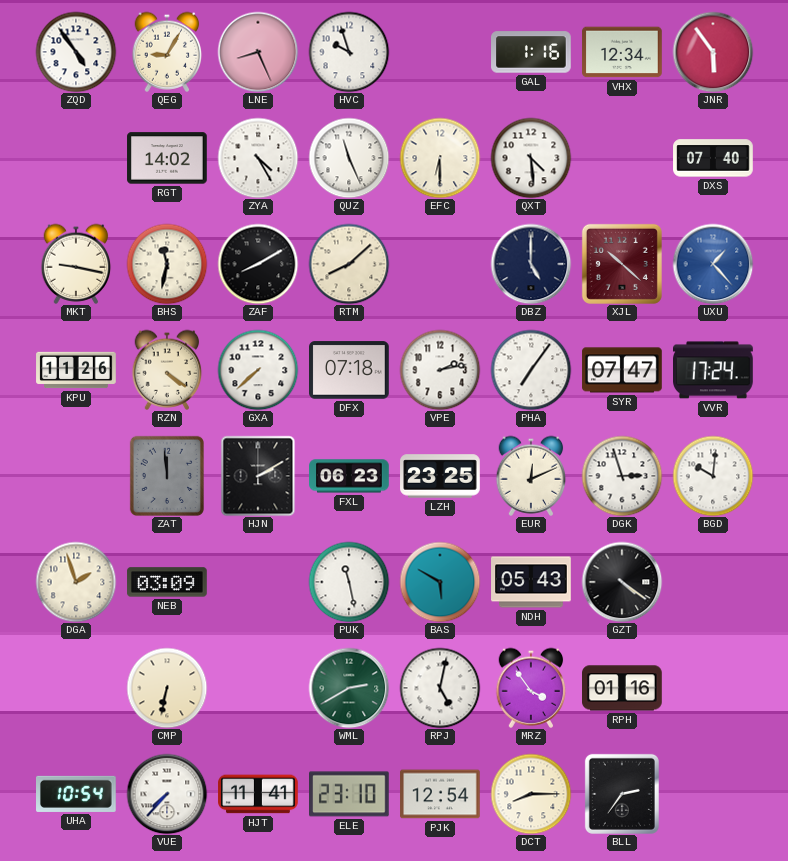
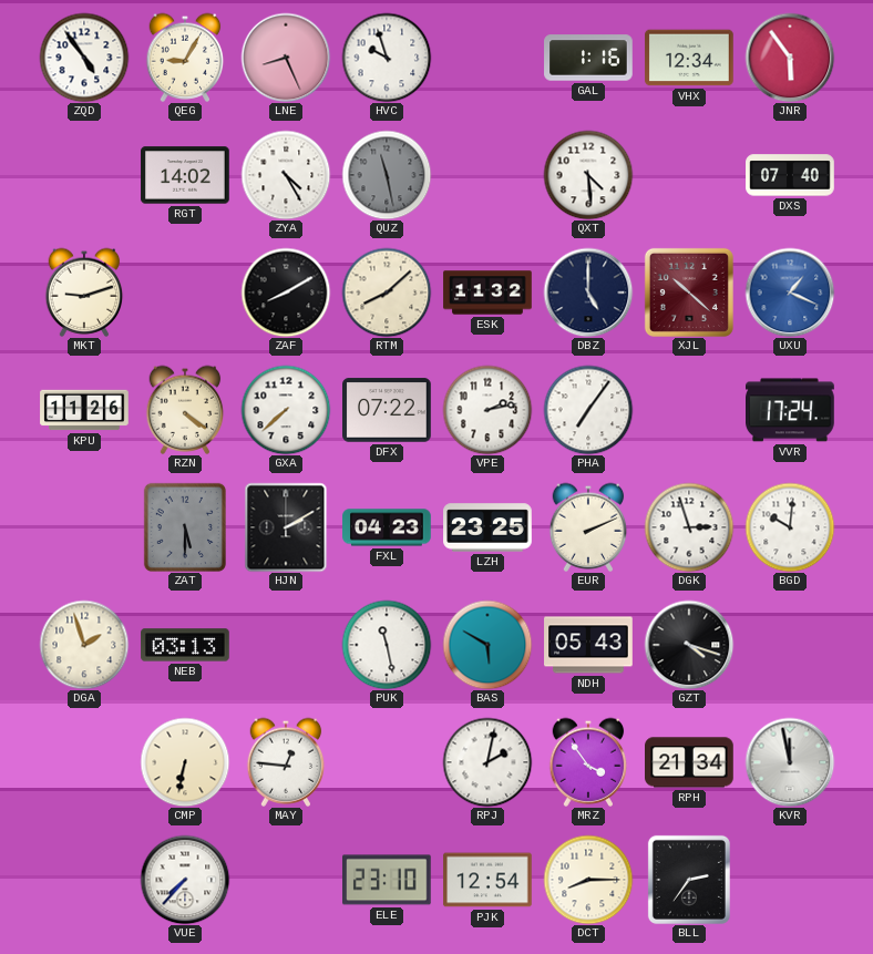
QUZ: 11:26 -> 11:28 (387, 175)
QUZ dial: white -> grey (387, 175)
EFC: 6:30 -> none (440, 158)
MKT: 9:17 -> 9:12 (84, 293)
BHS: 11:32 -> none (167, 264)
ESK: none -> 11:32 (487, 293)
UXU: 1:23 -> 1:19 (790, 293)
DFX: 07:18 -> 07:22 (387, 410)
SYR: 07:47 -> none (622, 370)
ZAT: 11:59 -> 5:30 (185, 527)
FXL: 06:23 -> 04:23 (387, 527)
EUR: 12:11 -> 2:11 (588, 527)
NEB: 03:09 -> 03:13 (185, 645)
GZT: 4:21 -> 4:18 (689, 645)
MAY: none -> 12:46 (286, 762)
WML: 2:40 -> none (349, 688)
RPJ: 5:02 -> 2:02 (487, 762)
RPH: 01:16 -> 21:34 (689, 762)
KVR: none -> 11:58 (790, 762)
UHA: 10:54 -> none (77, 794)
HJT: 11:41 -> none (258, 794)
